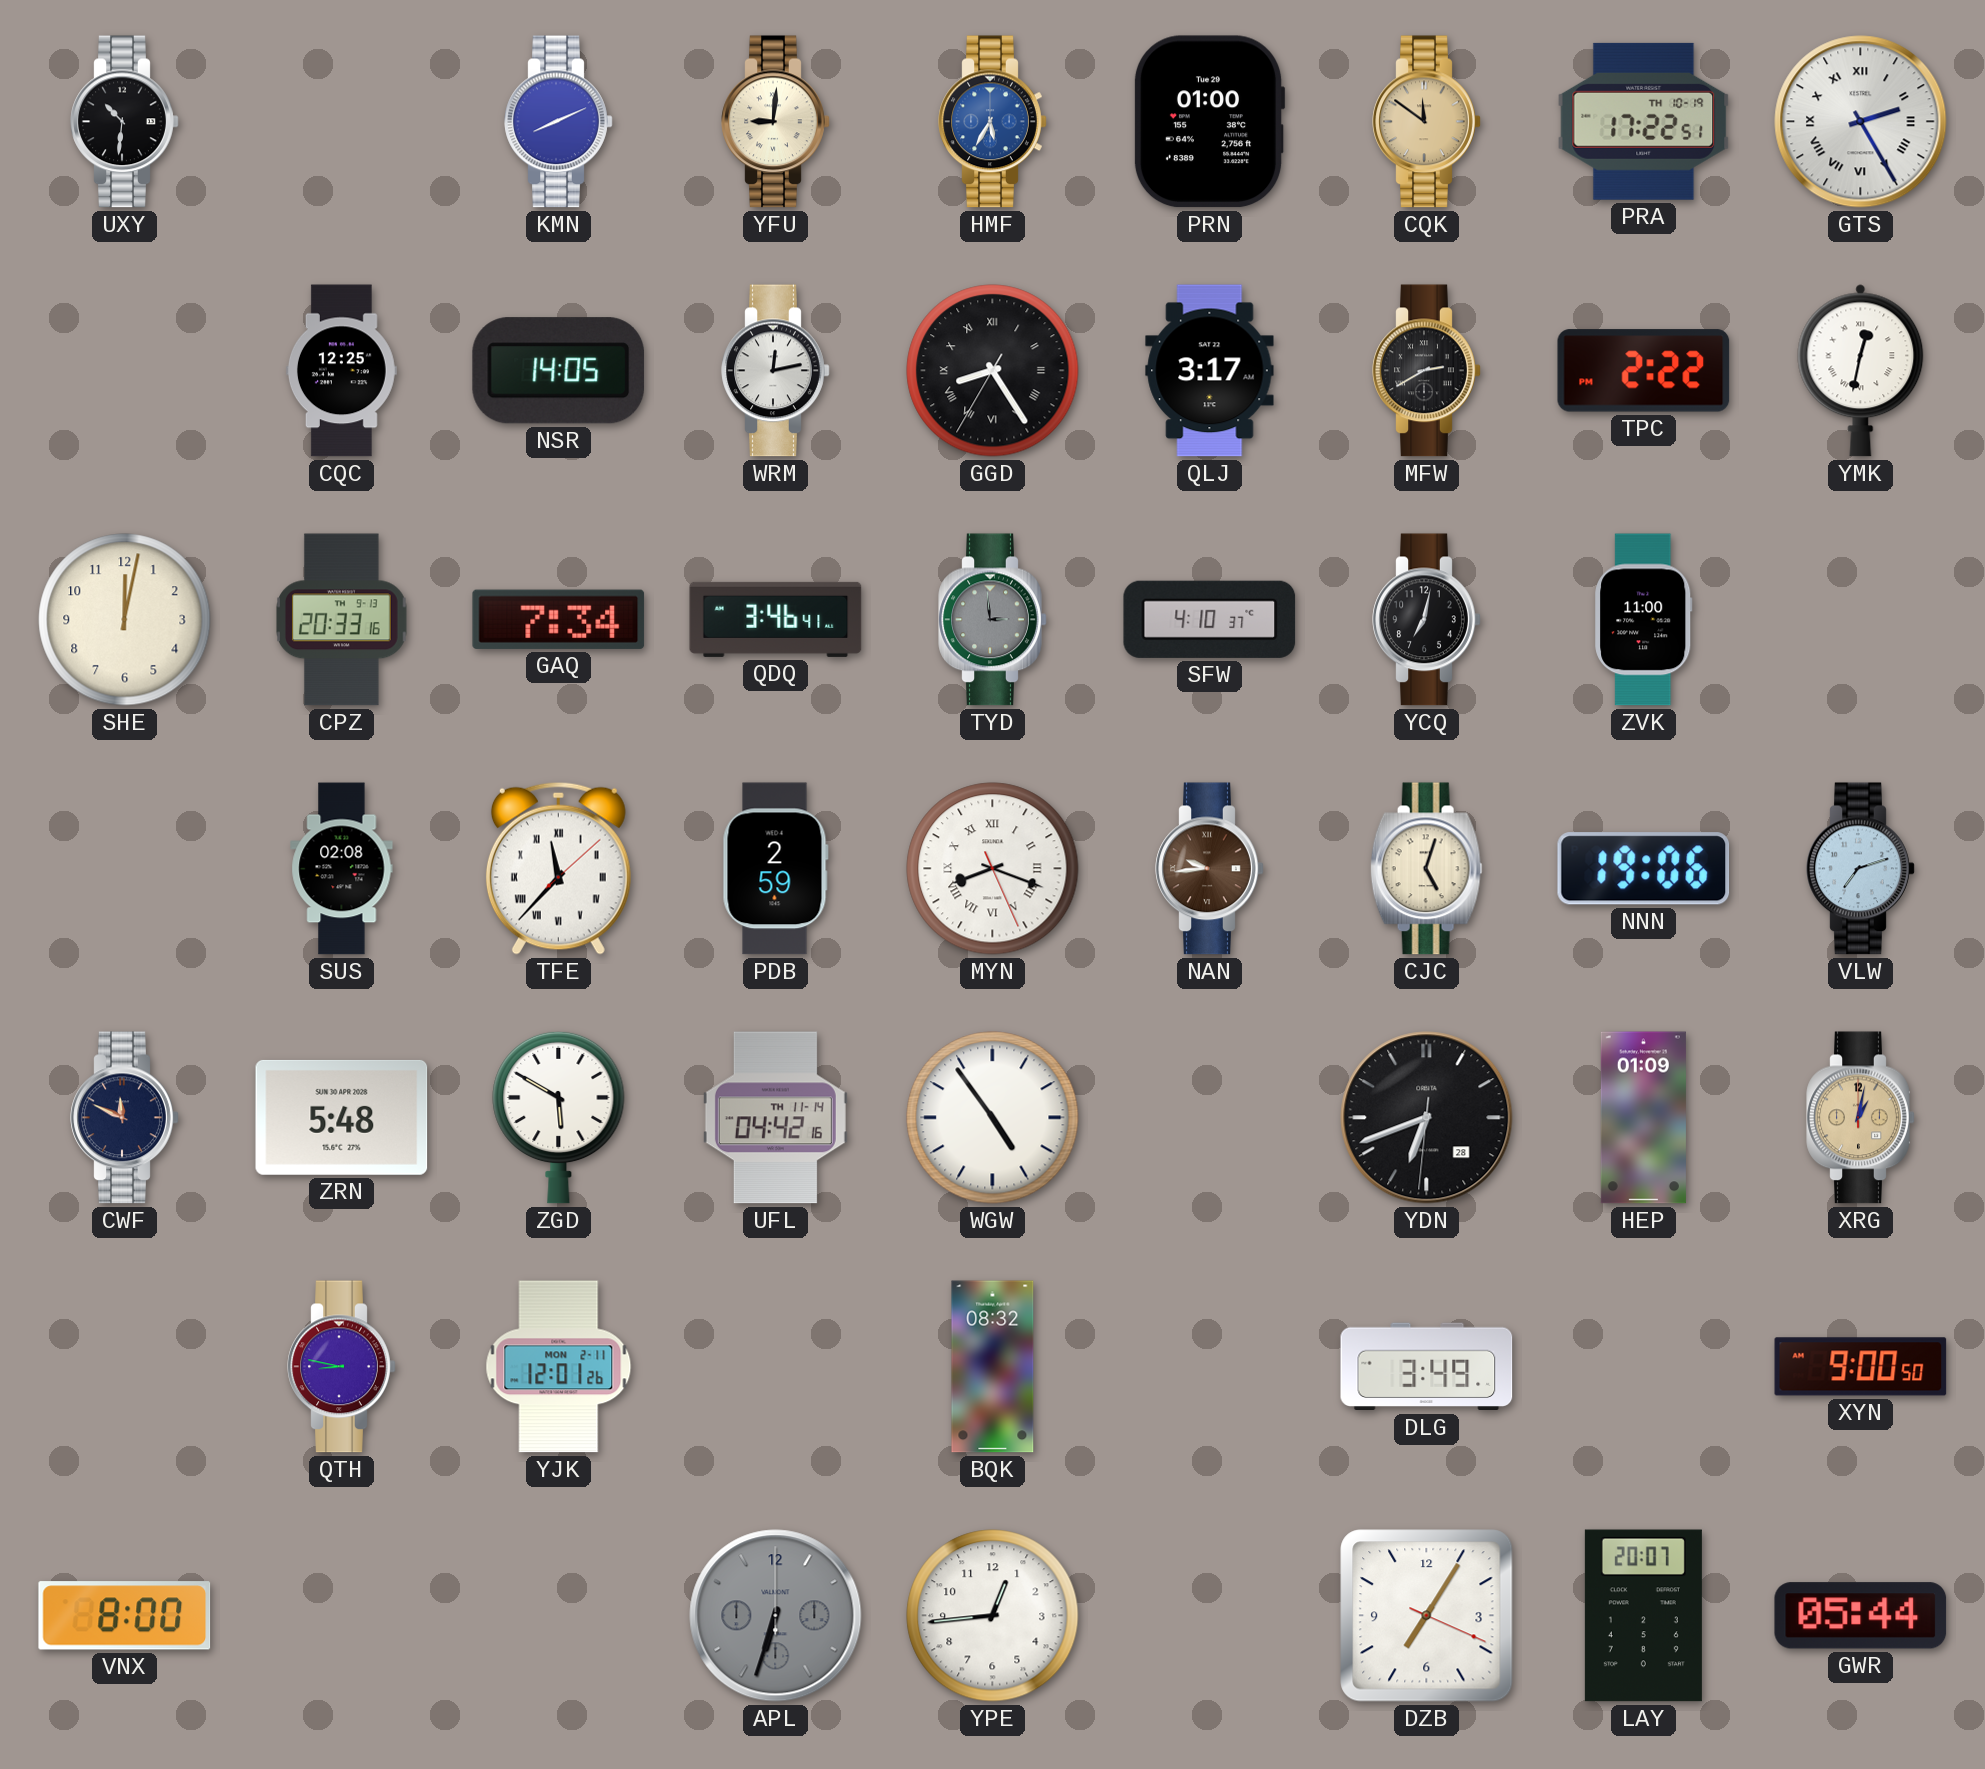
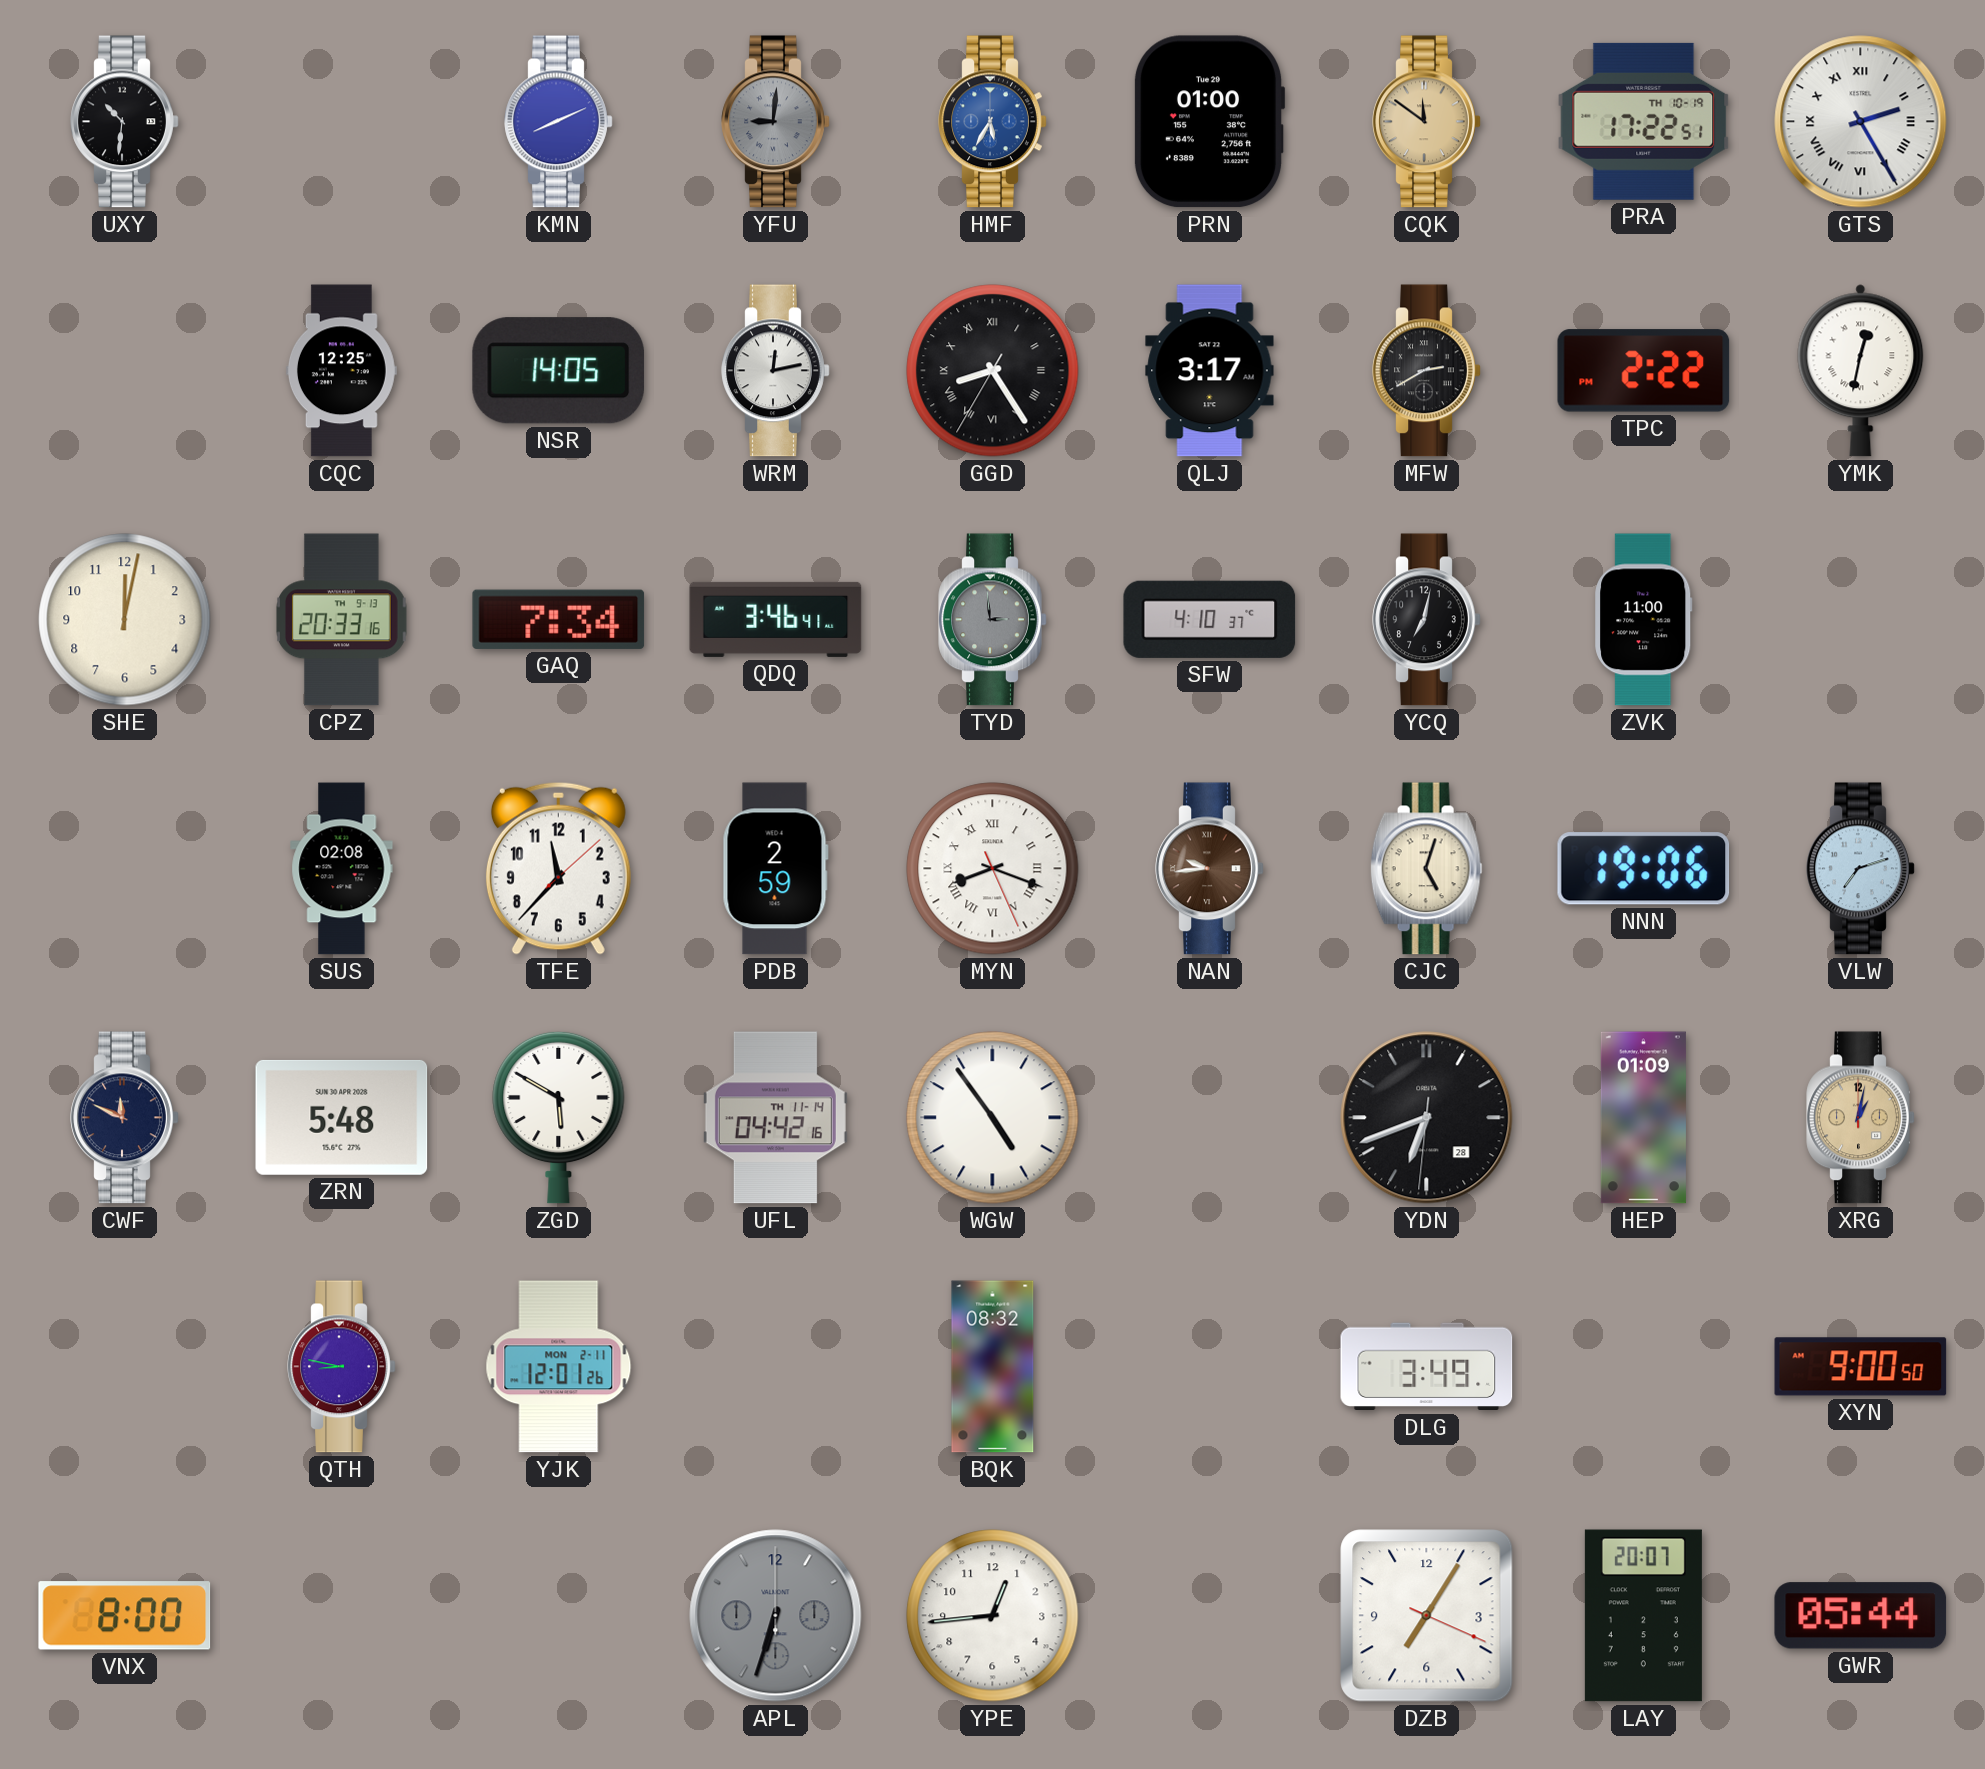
YFU dial: cream -> grey (776, 122)
TFE numerals: Roman -> Arabic (558, 868)
